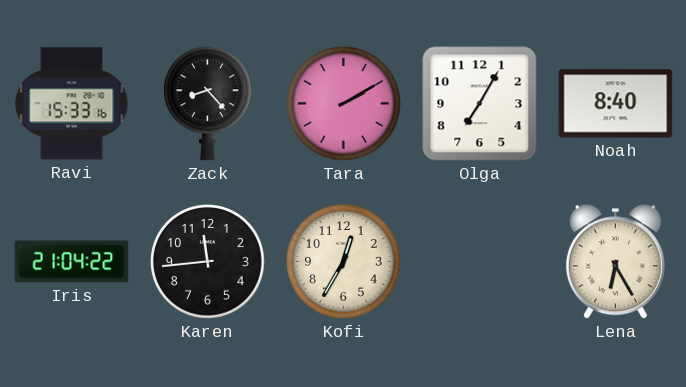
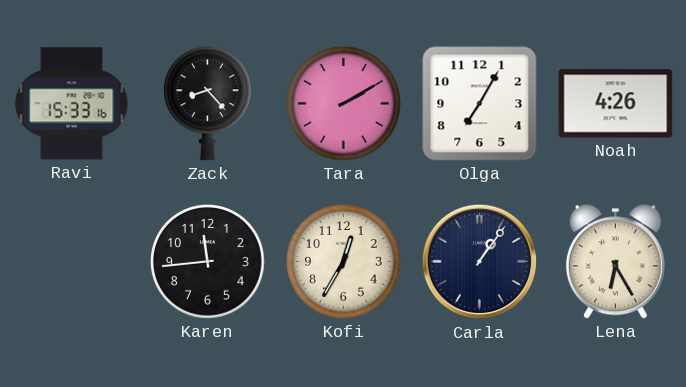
Noah: 8:40 -> 4:26 (616, 104)
Iris: 21:04 -> none (72, 262)
Carla: none -> 1:06 (480, 262)
